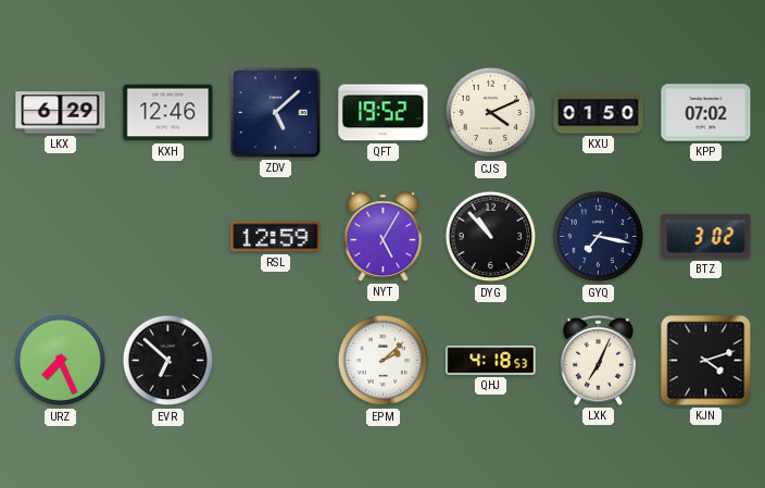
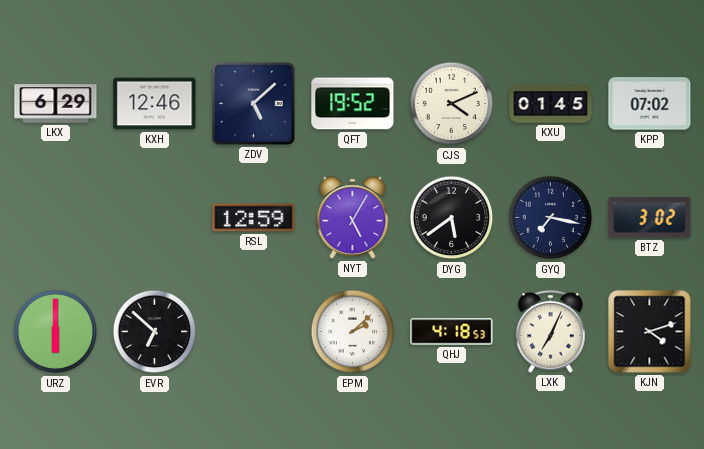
KXU: 01:50 -> 01:45 (551, 104)
DYG: 10:53 -> 5:39 (452, 218)
URZ: 7:26 -> 6:00 (56, 332)
